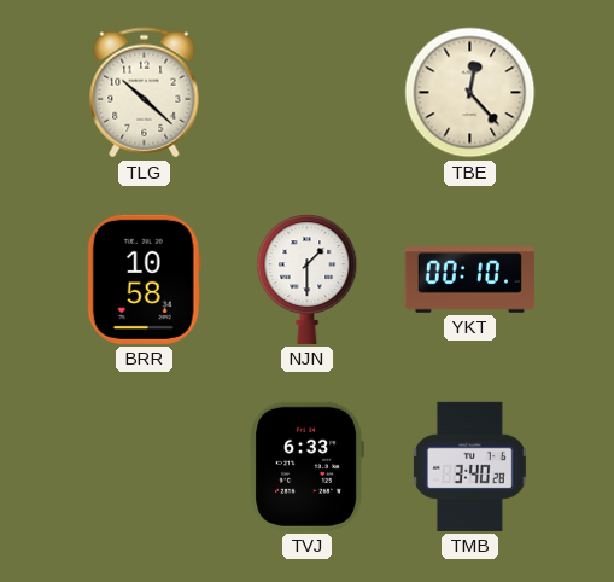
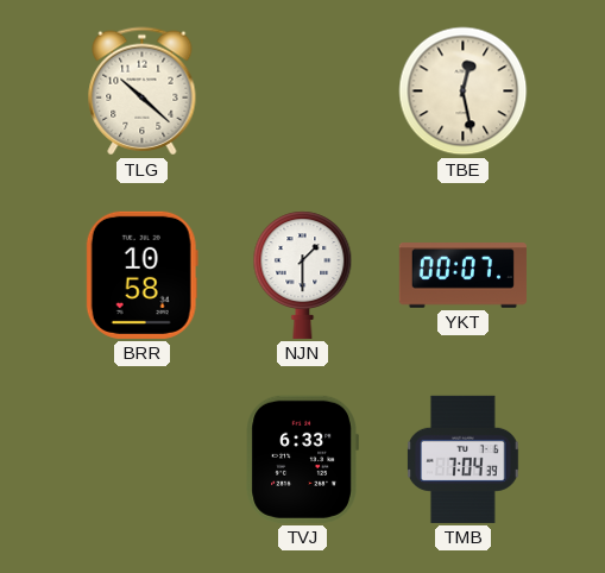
TBE: 12:23 -> 12:28 (464, 92)
YKT: 00:10 -> 00:07 (462, 276)
TMB: 3:40 -> 7:04 (464, 459)
